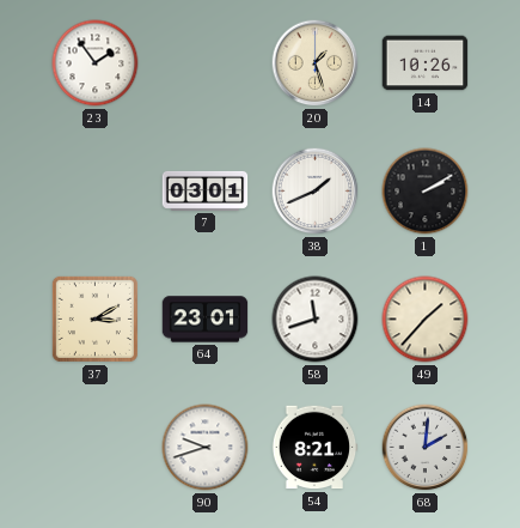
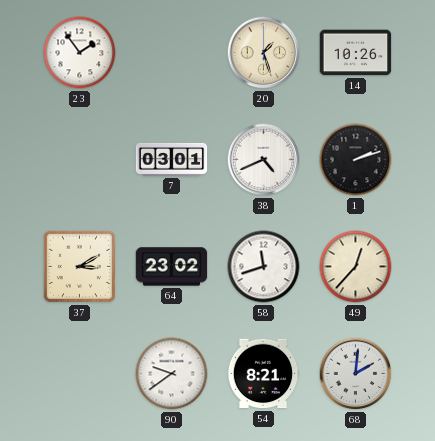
38: 1:41 -> 4:41 (264, 160)
1: 2:10 -> 2:12 (356, 160)
64: 23:01 -> 23:02 (172, 267)
49: 1:37 -> 12:37 (356, 267)
90: 9:42 -> 9:39 (172, 374)
